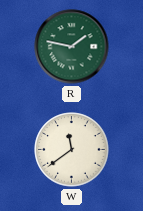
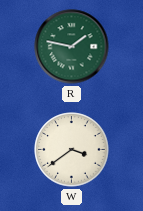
W: 11:39 -> 3:39 (72, 150)
